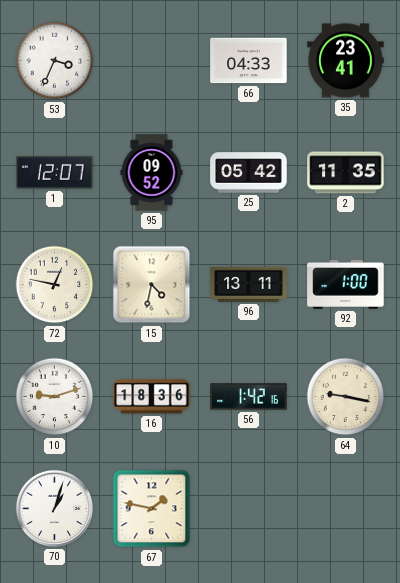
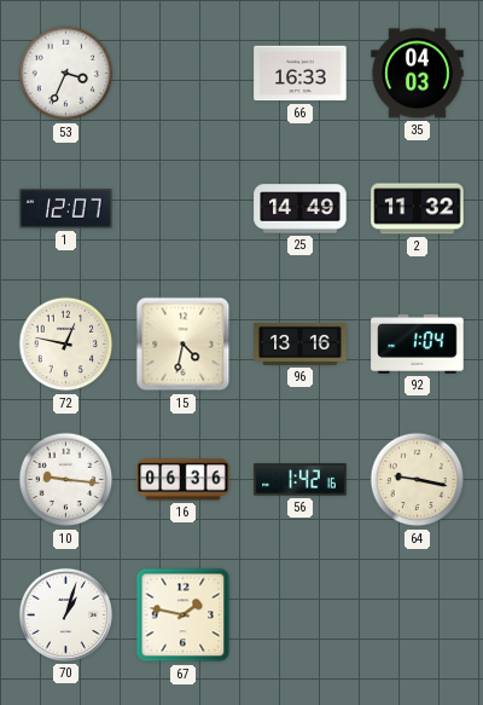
66: 04:33 -> 16:33 (301, 74)
35: 23:41 -> 04:03 (418, 74)
95: 09:52 -> none (152, 173)
25: 05:42 -> 14:49 (301, 209)
2: 11:35 -> 11:32 (418, 209)
96: 13:11 -> 13:16 (301, 343)
92: 1:00 -> 1:04 (418, 343)
10: 9:12 -> 9:16 (66, 480)
16: 18:36 -> 06:36 (184, 480)
